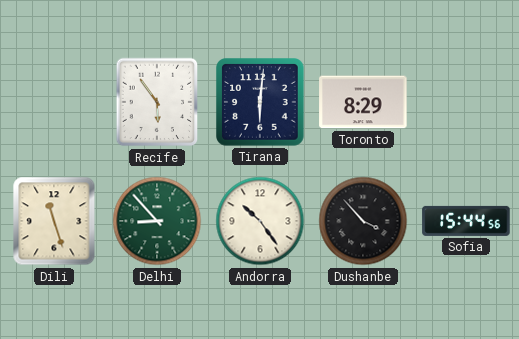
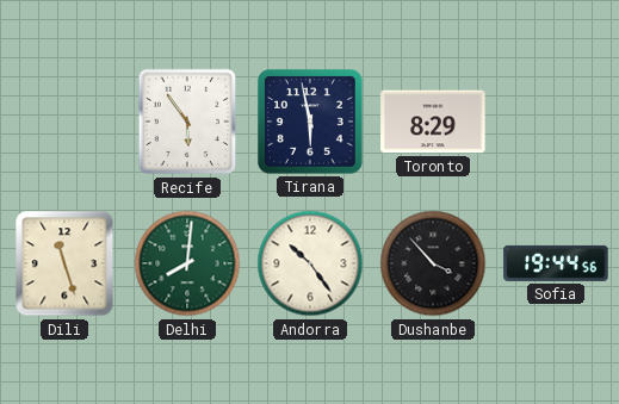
Tirana: 6:01 -> 5:58 (310, 122)
Delhi: 8:53 -> 8:01 (187, 263)
Sofia: 15:44 -> 19:44 (556, 263)
